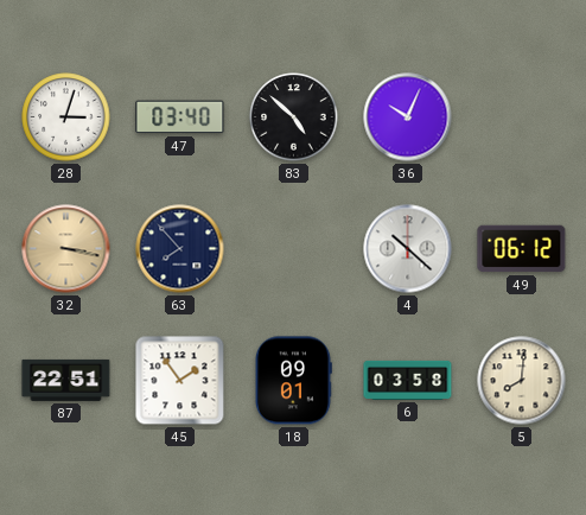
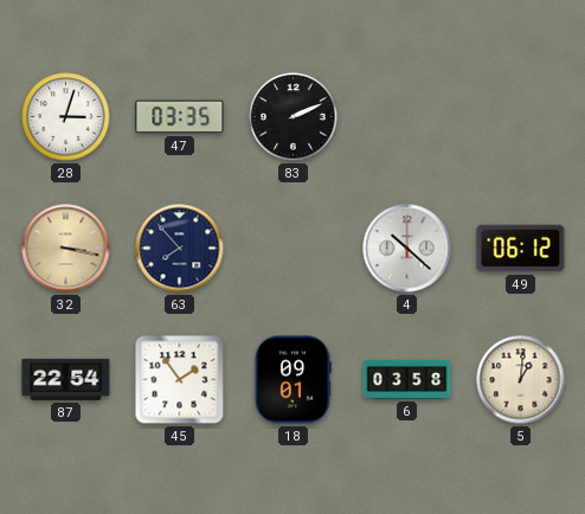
47: 03:40 -> 03:35 (180, 117)
83: 4:52 -> 2:11 (294, 117)
36: 10:04 -> none (408, 117)
87: 22:51 -> 22:54 (66, 379)
5: 8:01 -> 1:01 (521, 380)
